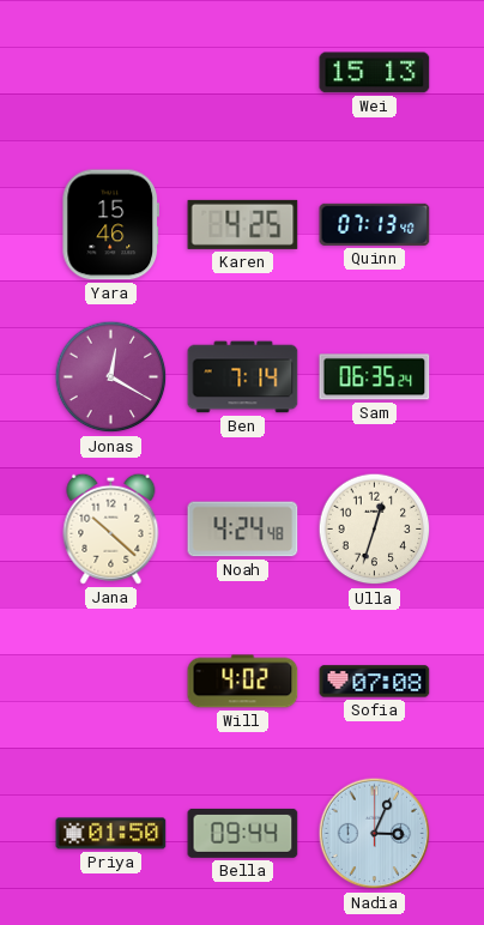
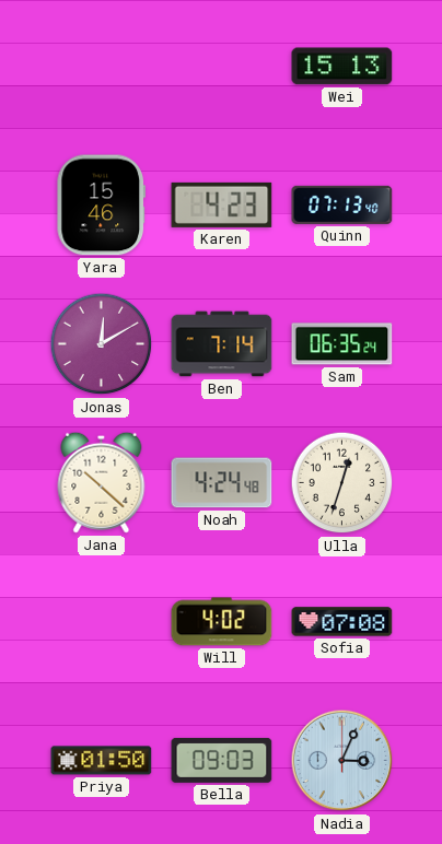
Karen: 4:25 -> 4:23 (222, 204)
Jonas: 12:20 -> 12:10 (102, 344)
Bella: 09:44 -> 09:03 (222, 760)
